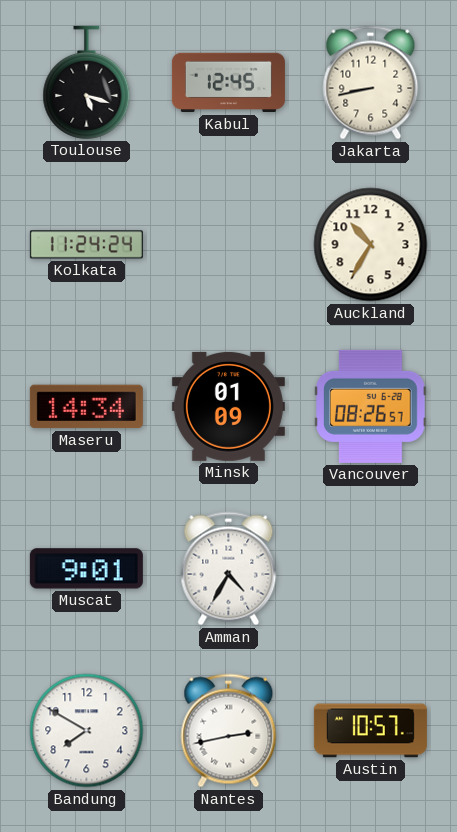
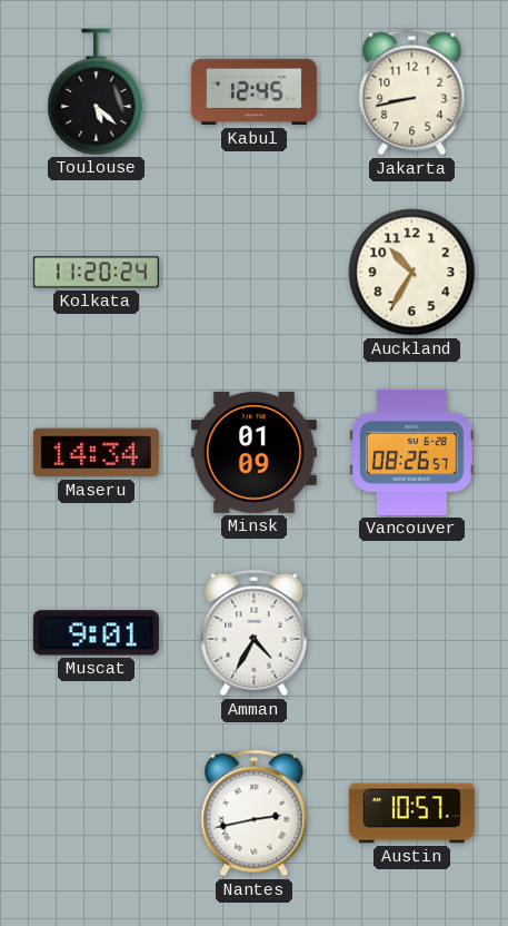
Toulouse: 5:18 -> 5:22 (97, 91)
Kolkata: 11:24 -> 11:20 (96, 273)
Bandung: 7:50 -> none (87, 731)
